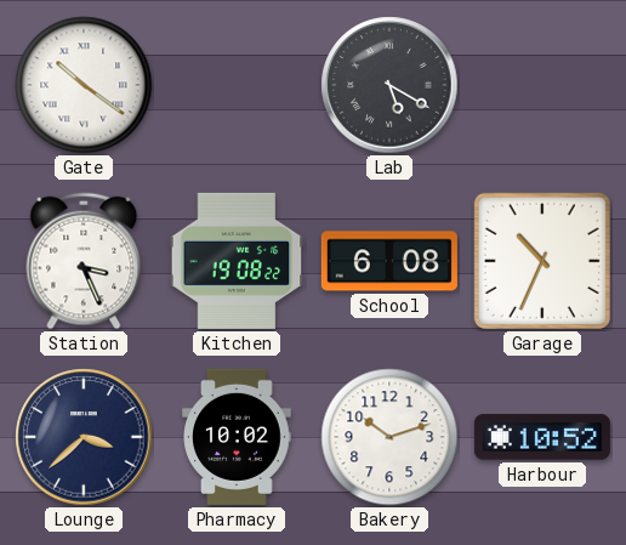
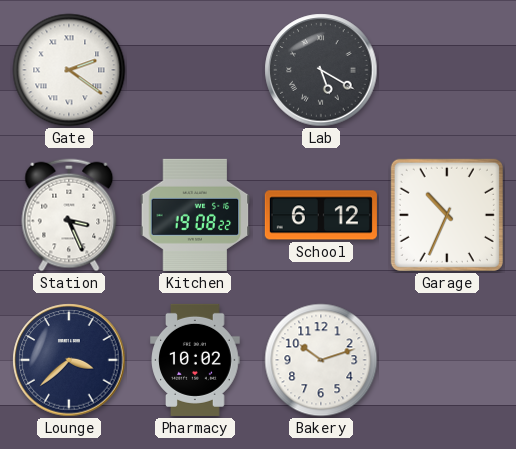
Gate: 10:21 -> 2:21 (69, 70)
School: 6:08 -> 6:12 (321, 215)
Harbour: 10:52 -> none (542, 437)
